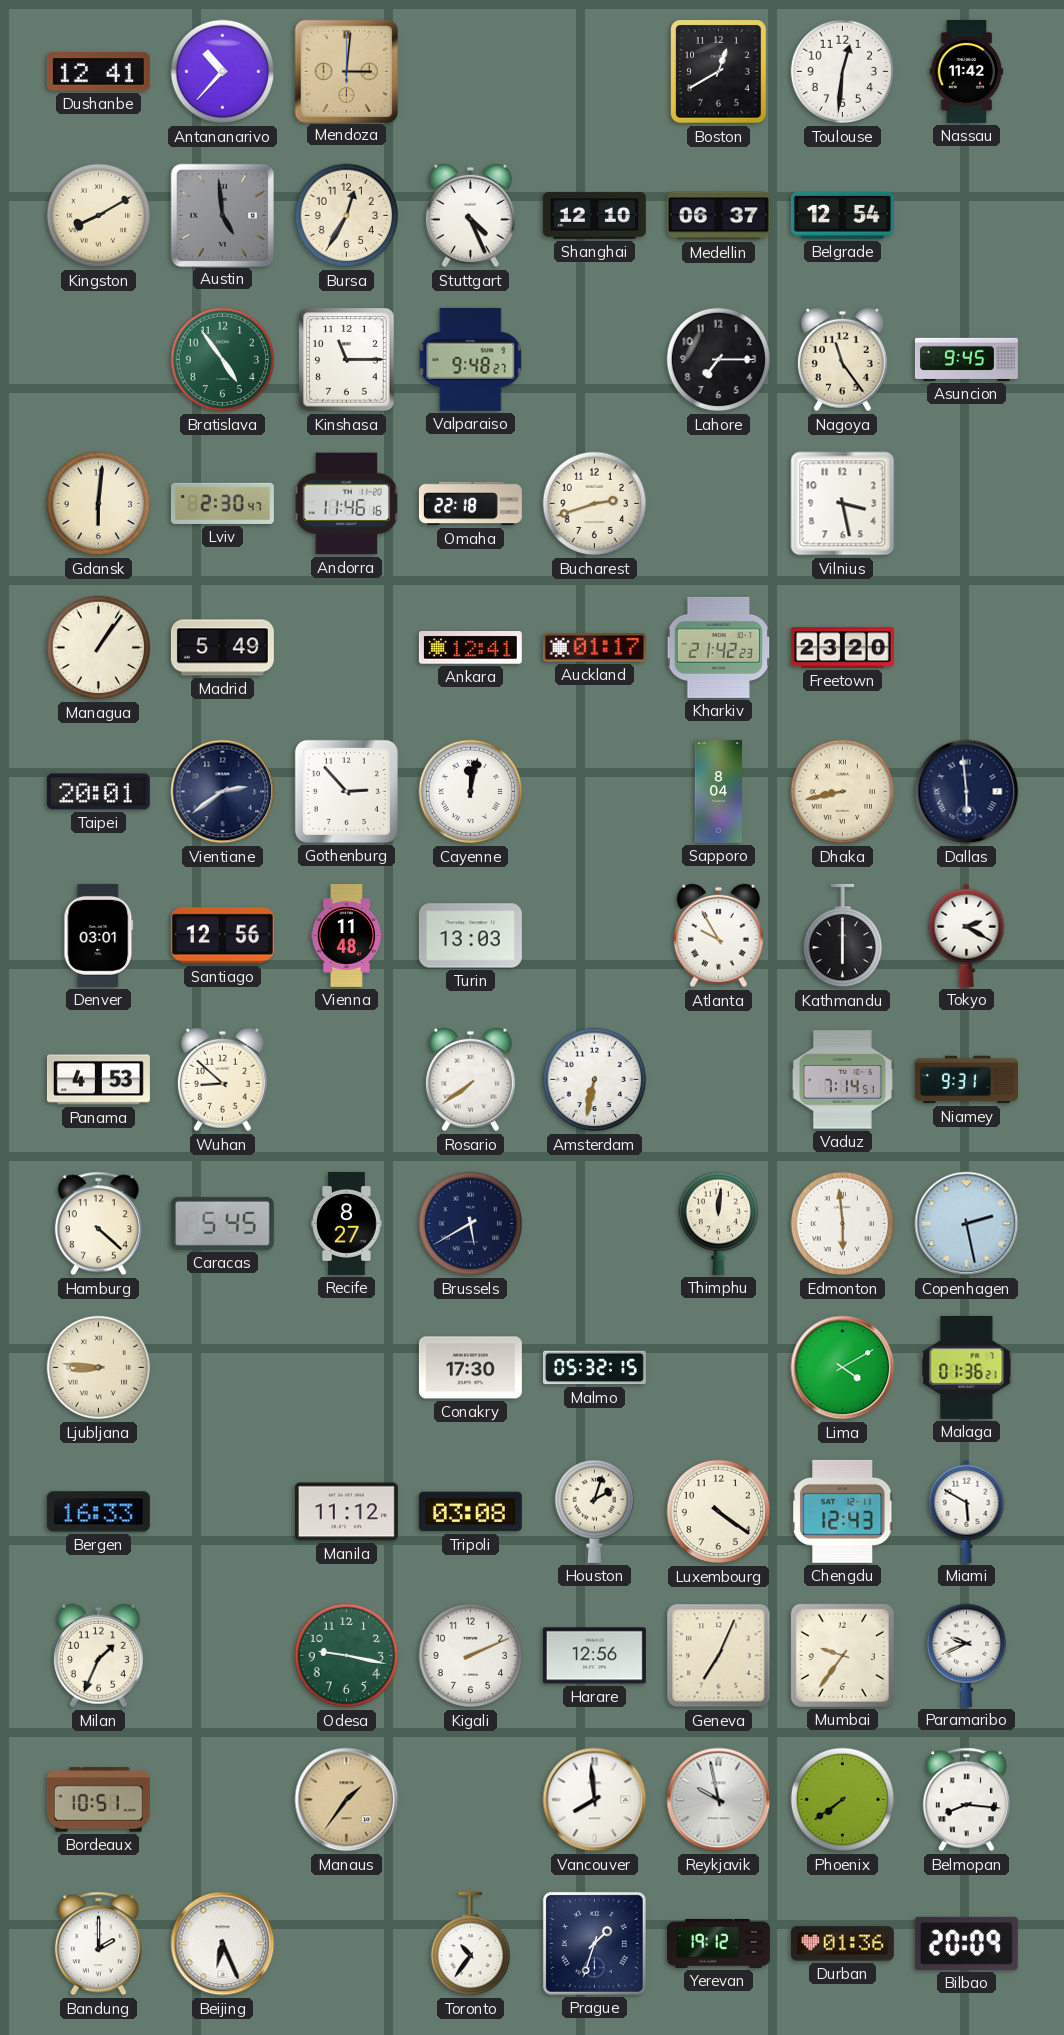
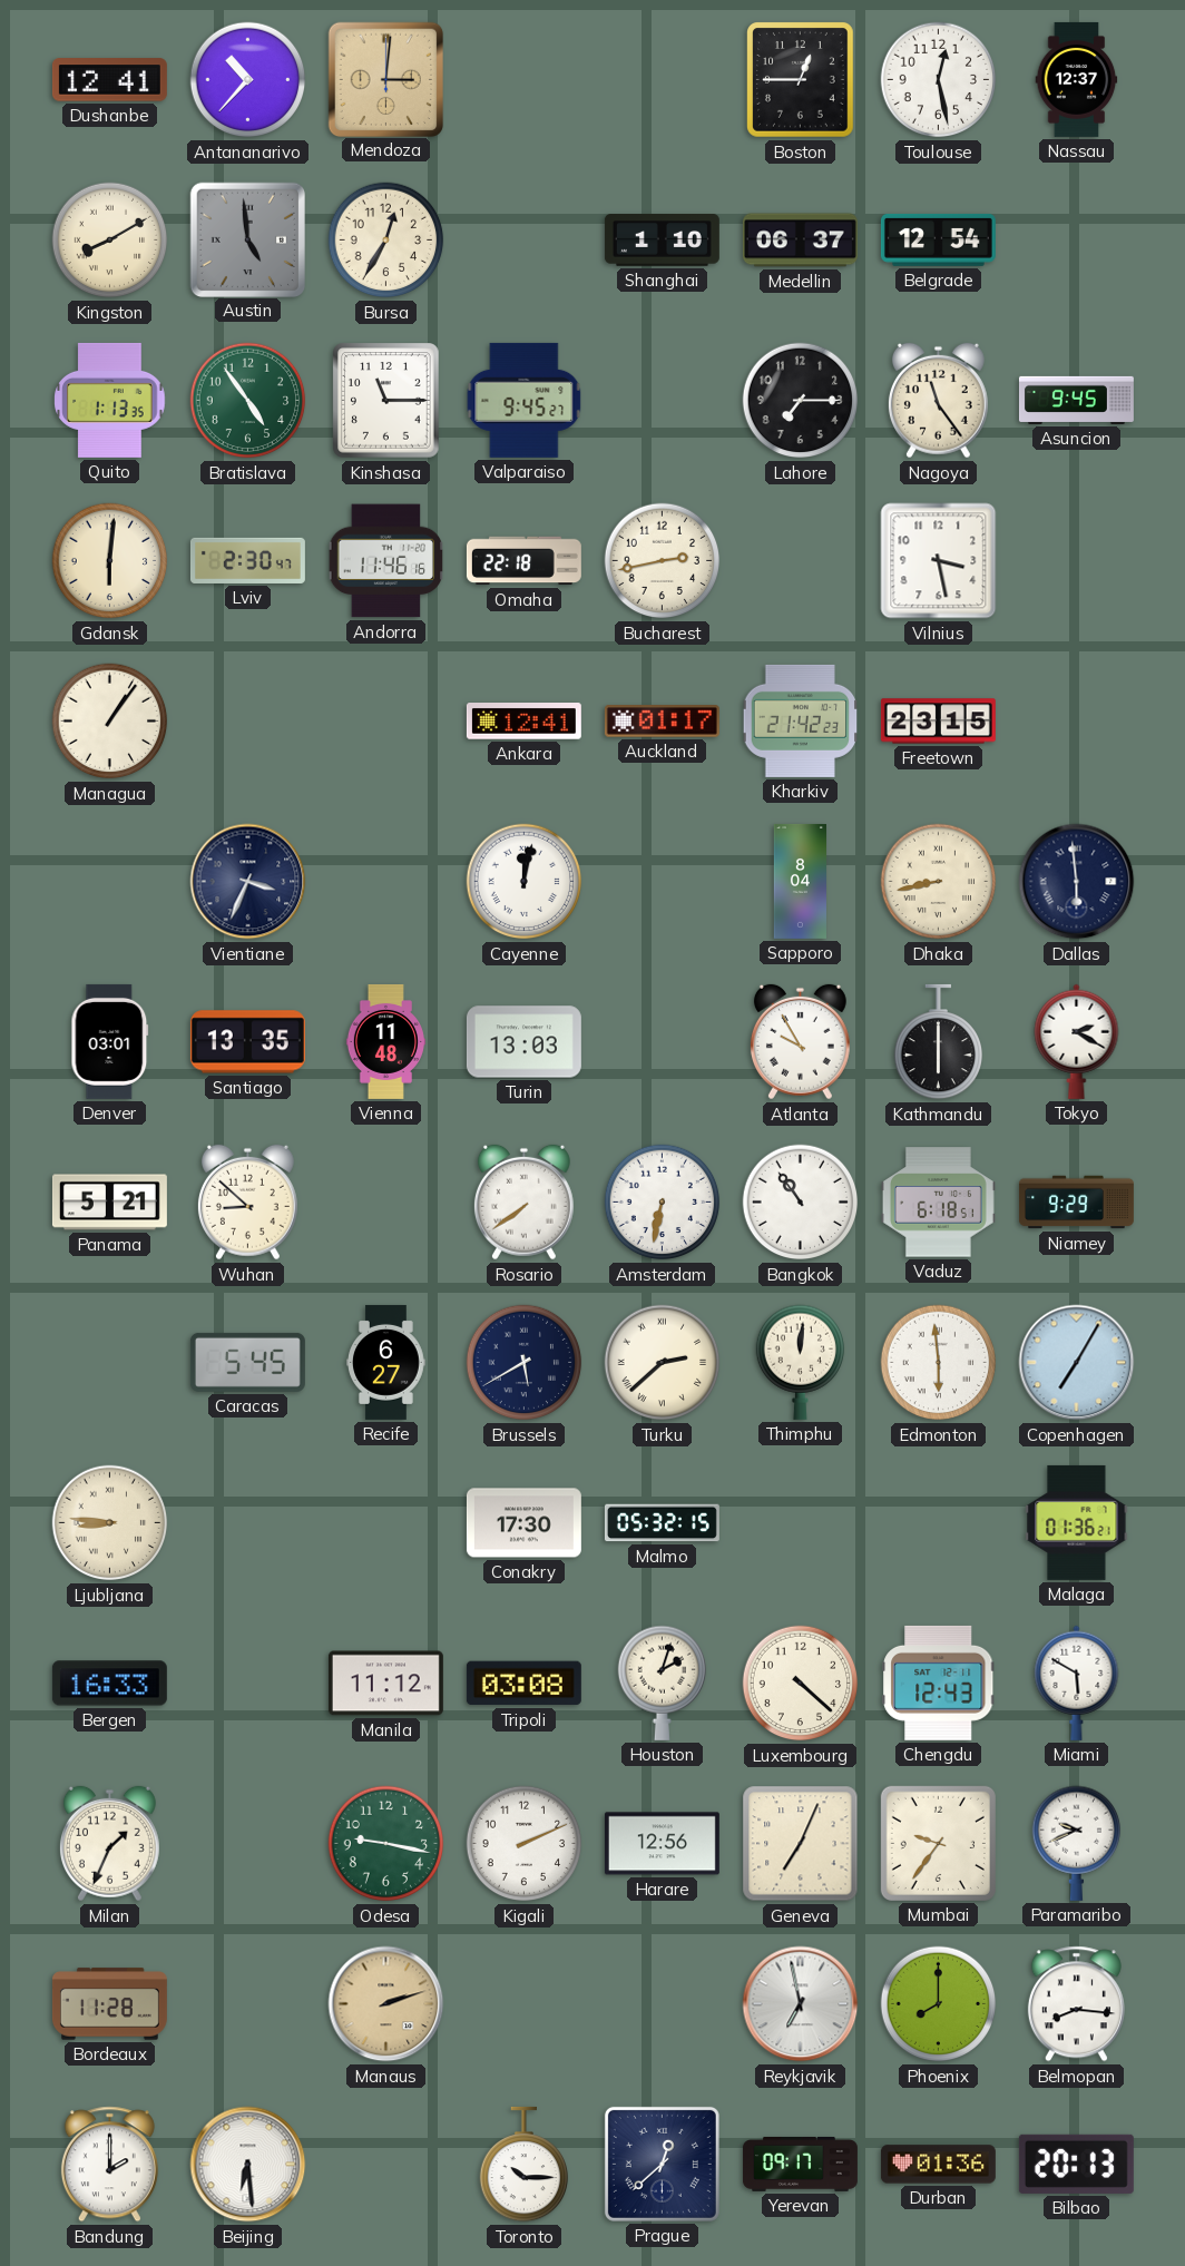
Boston: 12:40 -> 12:45 (801, 80)
Toulouse: 12:31 -> 12:28 (939, 80)
Nassau: 11:42 -> 12:37 (1077, 79)
Stuttgart: 4:26 -> none (470, 216)
Shanghai: 12:10 -> 1:10 (662, 241)
Quito: none -> 1:13 (110, 400)
Valparaiso: 9:48 -> 9:45 (525, 400)
Bucharest: 2:42 -> 2:43 (663, 561)
Madrid: 5:49 -> none (222, 648)
Freetown: 23:20 -> 23:15 (938, 722)
Taipei: 20:01 -> none (98, 792)
Vientiane: 2:39 -> 3:34 (248, 882)
Gothenburg: 2:53 -> none (346, 791)
Santiago: 12:56 -> 13:35 (247, 1042)
Panama: 4:53 -> 5:21 (109, 1203)
Bangkok: none -> 10:54 (801, 1203)
Vaduz: 7:14 -> 6:18 (938, 1203)
Niamey: 9:31 -> 9:29 (1076, 1203)
Hamburg: 4:22 -> none (98, 1224)
Recife: 8:27 -> 6:27 (386, 1362)
Turku: none -> 2:38 (663, 1363)
Copenhagen: 2:28 -> 7:05 (1077, 1363)
Lima: 4:10 -> none (843, 1368)
Luxembourg: 4:21 -> 4:22 (801, 1684)
Bordeaux: 10:51 -> 11:28 (109, 2004)
Manaus: 1:36 -> 2:12 (386, 2004)
Vancouver: 7:59 -> none (595, 1800)
Reykjavik: 9:58 -> 6:58 (801, 2004)
Phoenix: 7:39 -> 8:00 (939, 2004)
Beijing: 6:26 -> 6:29 (248, 2165)
Toronto: 10:36 -> 10:15 (523, 2165)
Prague: 1:33 -> 12:38 (662, 2164)
Yerevan: 19:12 -> 09:17 (800, 2164)
Bilbao: 20:09 -> 20:13 (1076, 2164)
